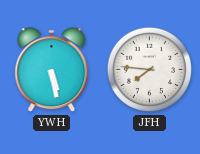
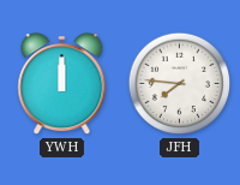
YWH: 5:28 -> 12:00 (62, 84)
